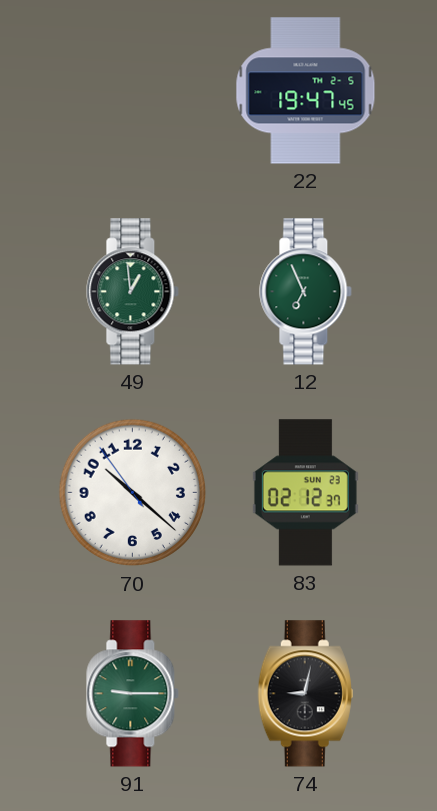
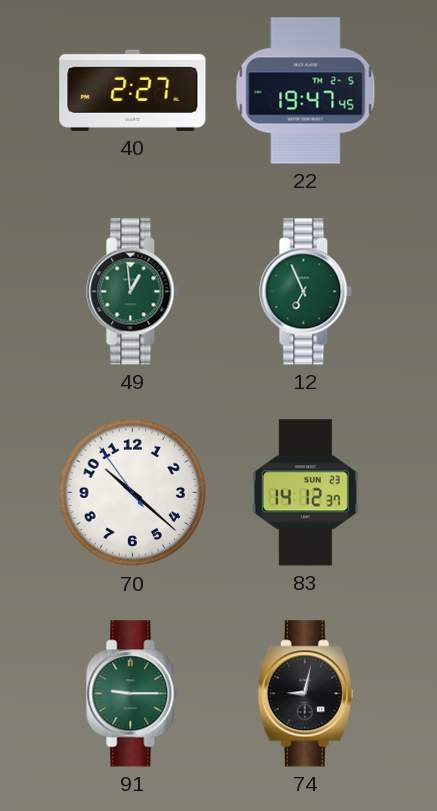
40: none -> 2:27 (133, 90)
83: 02:12 -> 14:12 (305, 493)
